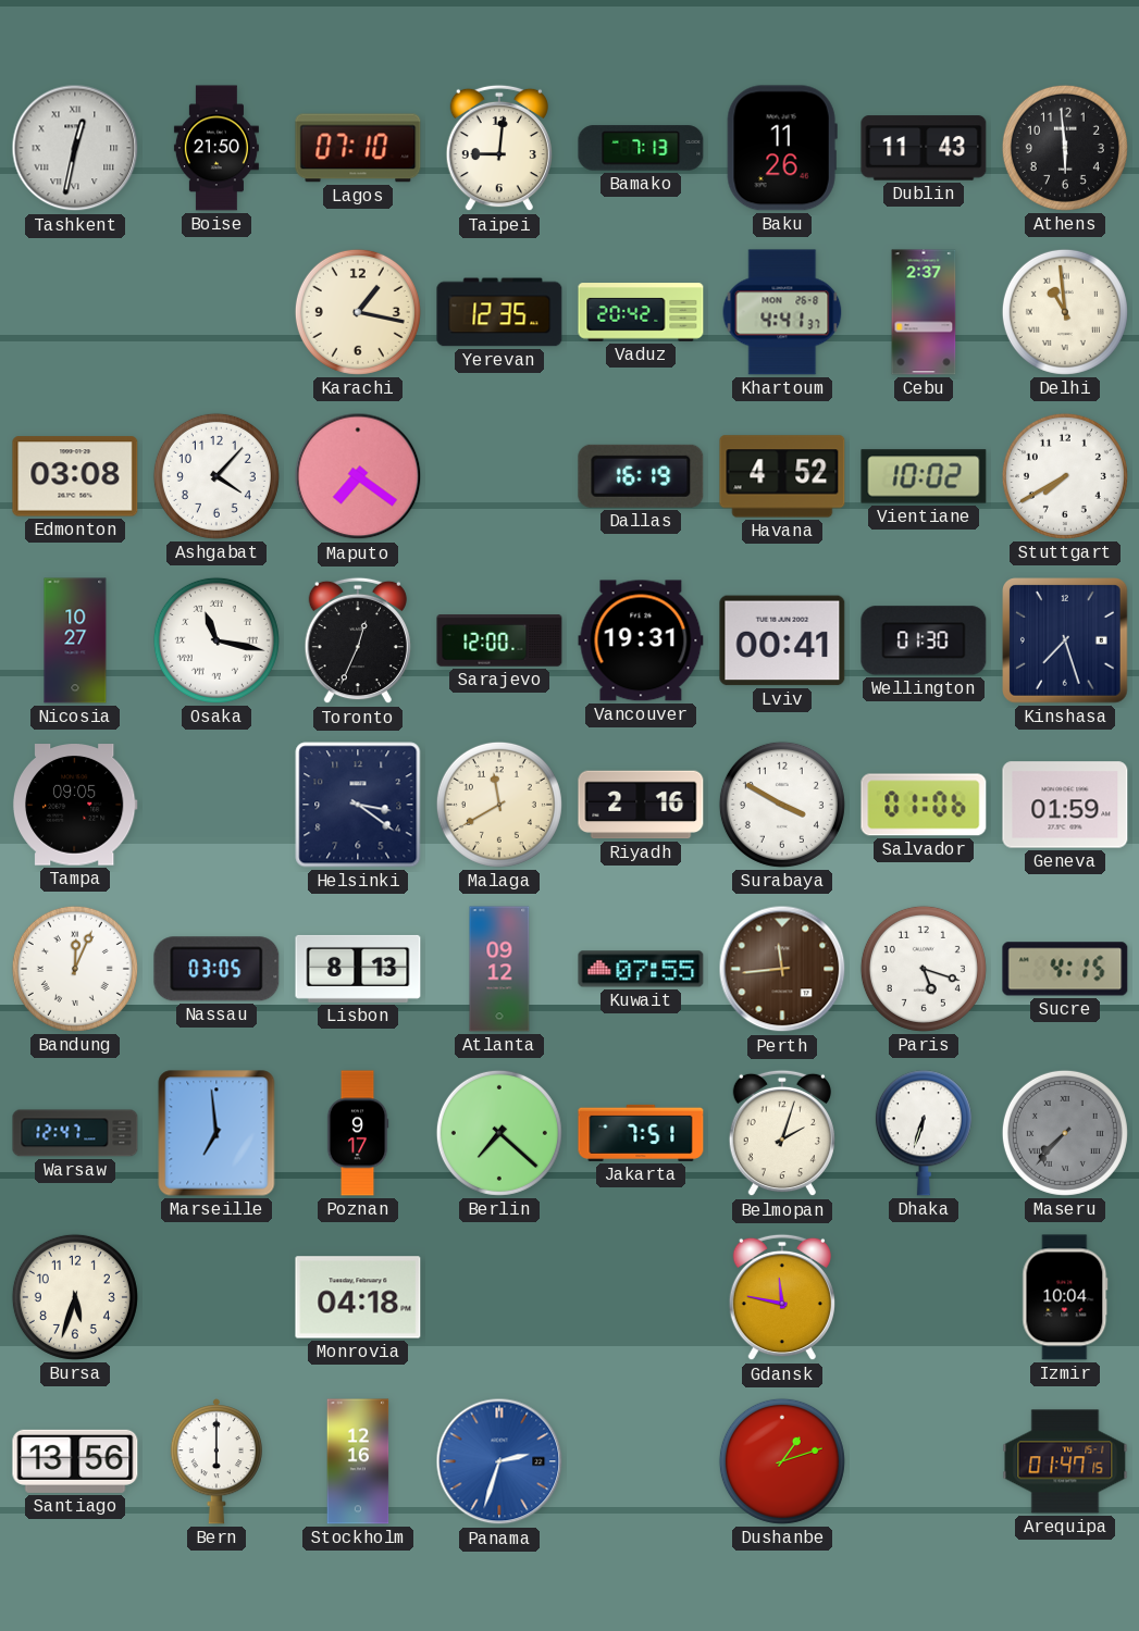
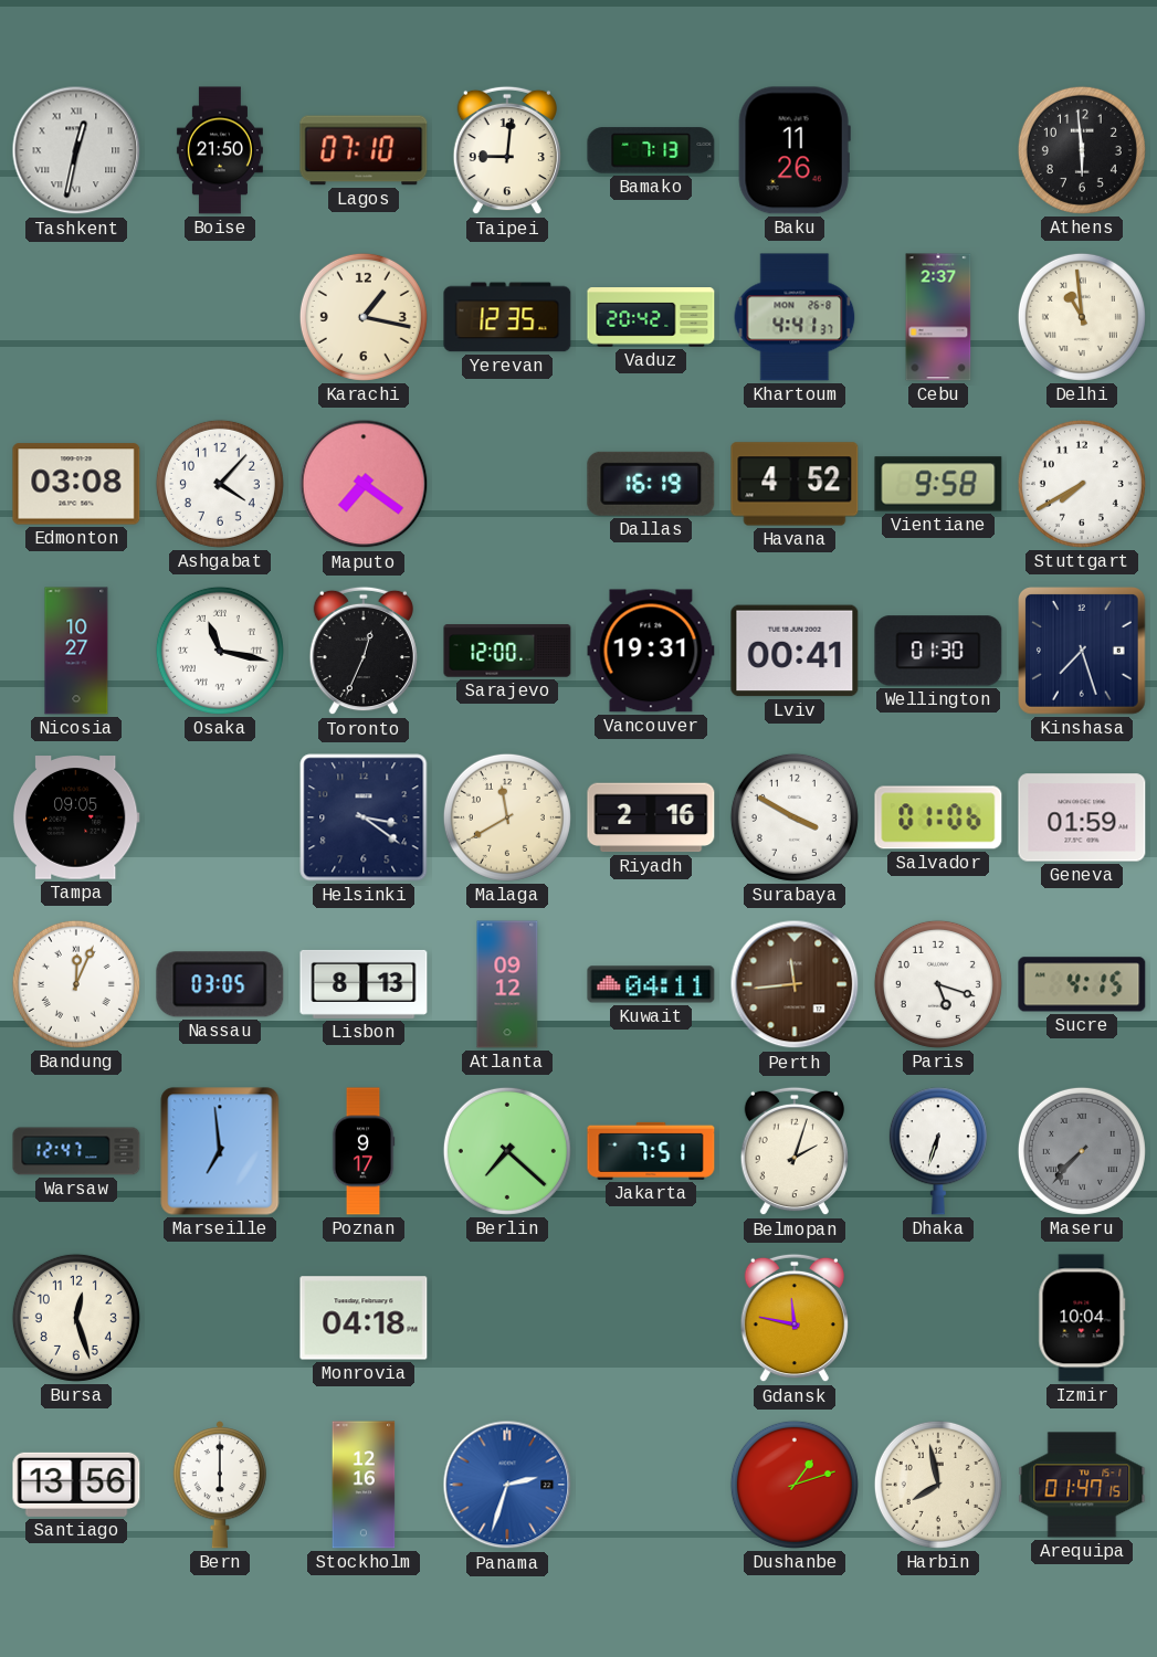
Dublin: 11:43 -> none (924, 148)
Vientiane: 10:02 -> 9:58 (938, 484)
Kuwait: 07:55 -> 04:11 (651, 984)
Bursa: 5:33 -> 12:27 (76, 1318)
Harbin: none -> 7:58 (938, 1485)
